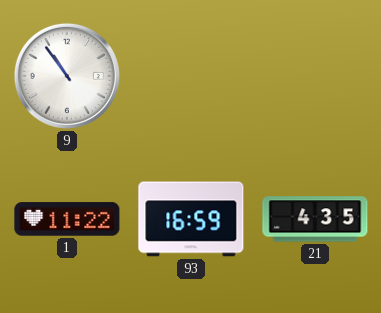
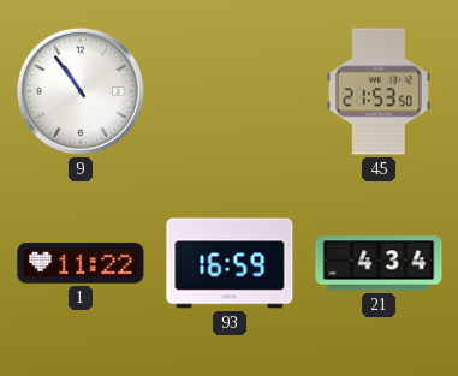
45: none -> 21:53 (380, 91)
21: 4:35 -> 4:34 (379, 263)
